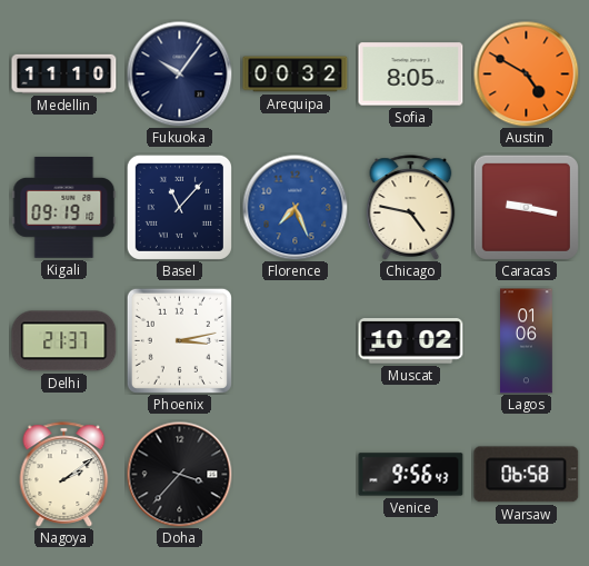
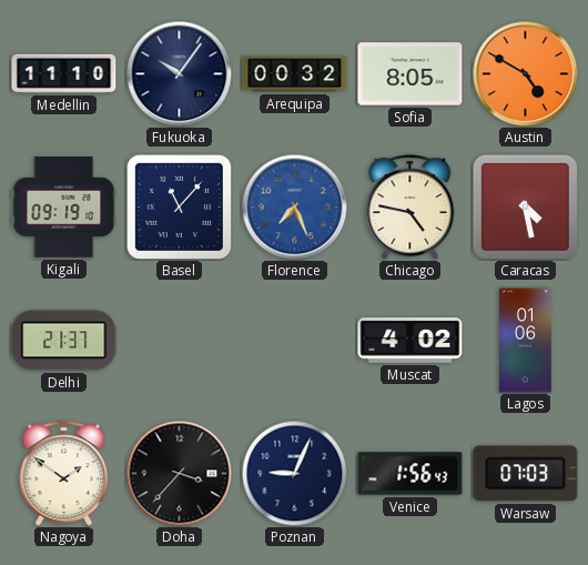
Caracas: 9:17 -> 4:28 (525, 206)
Phoenix: 3:13 -> none (179, 340)
Muscat: 10:02 -> 4:02 (410, 341)
Nagoya: 2:09 -> 1:51 (64, 474)
Poznan: none -> 9:04 (294, 473)
Venice: 9:56 -> 1:56 (410, 474)
Warsaw: 06:58 -> 07:03 (526, 474)
